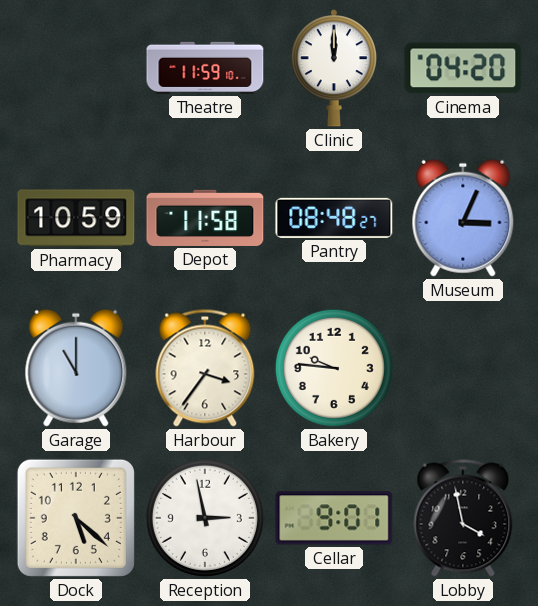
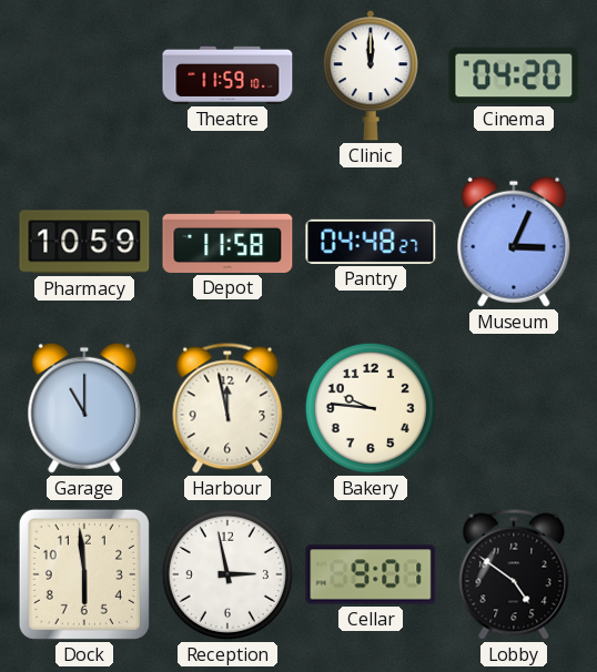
Pantry: 08:48 -> 04:48 (371, 242)
Harbour: 3:36 -> 11:58 (227, 408)
Dock: 5:22 -> 5:59 (84, 574)
Lobby: 3:58 -> 4:51 (514, 574)
